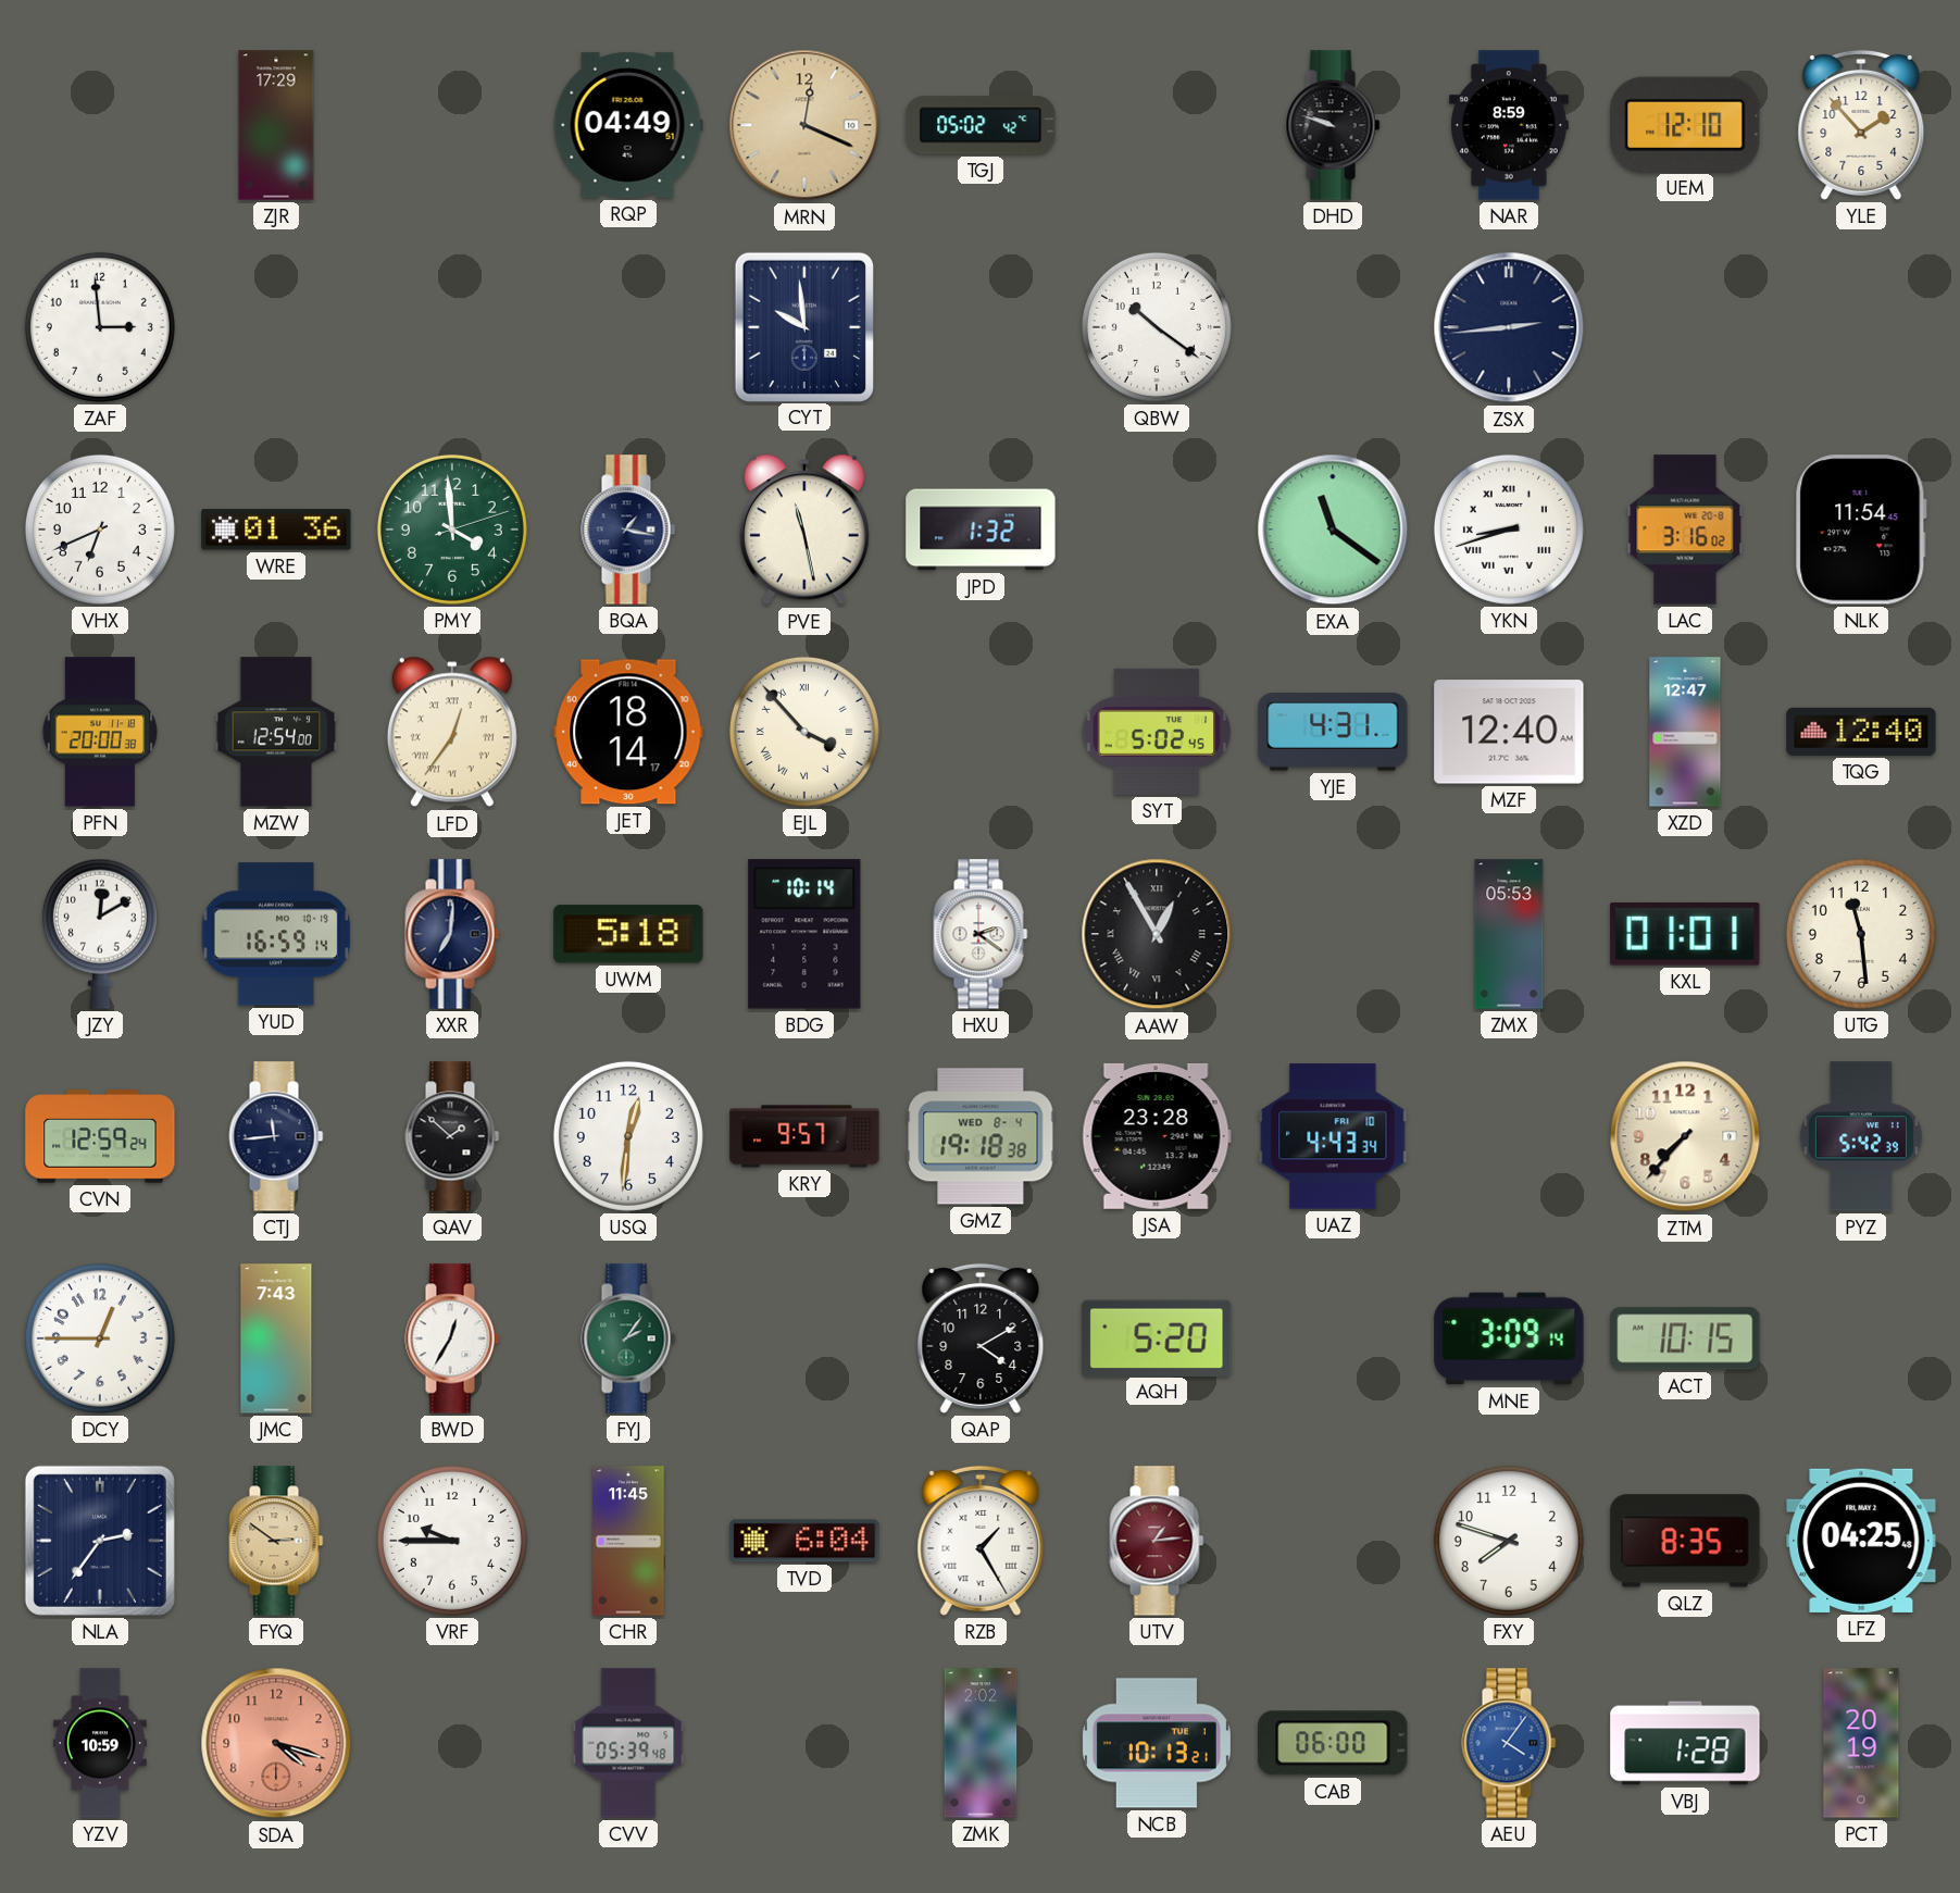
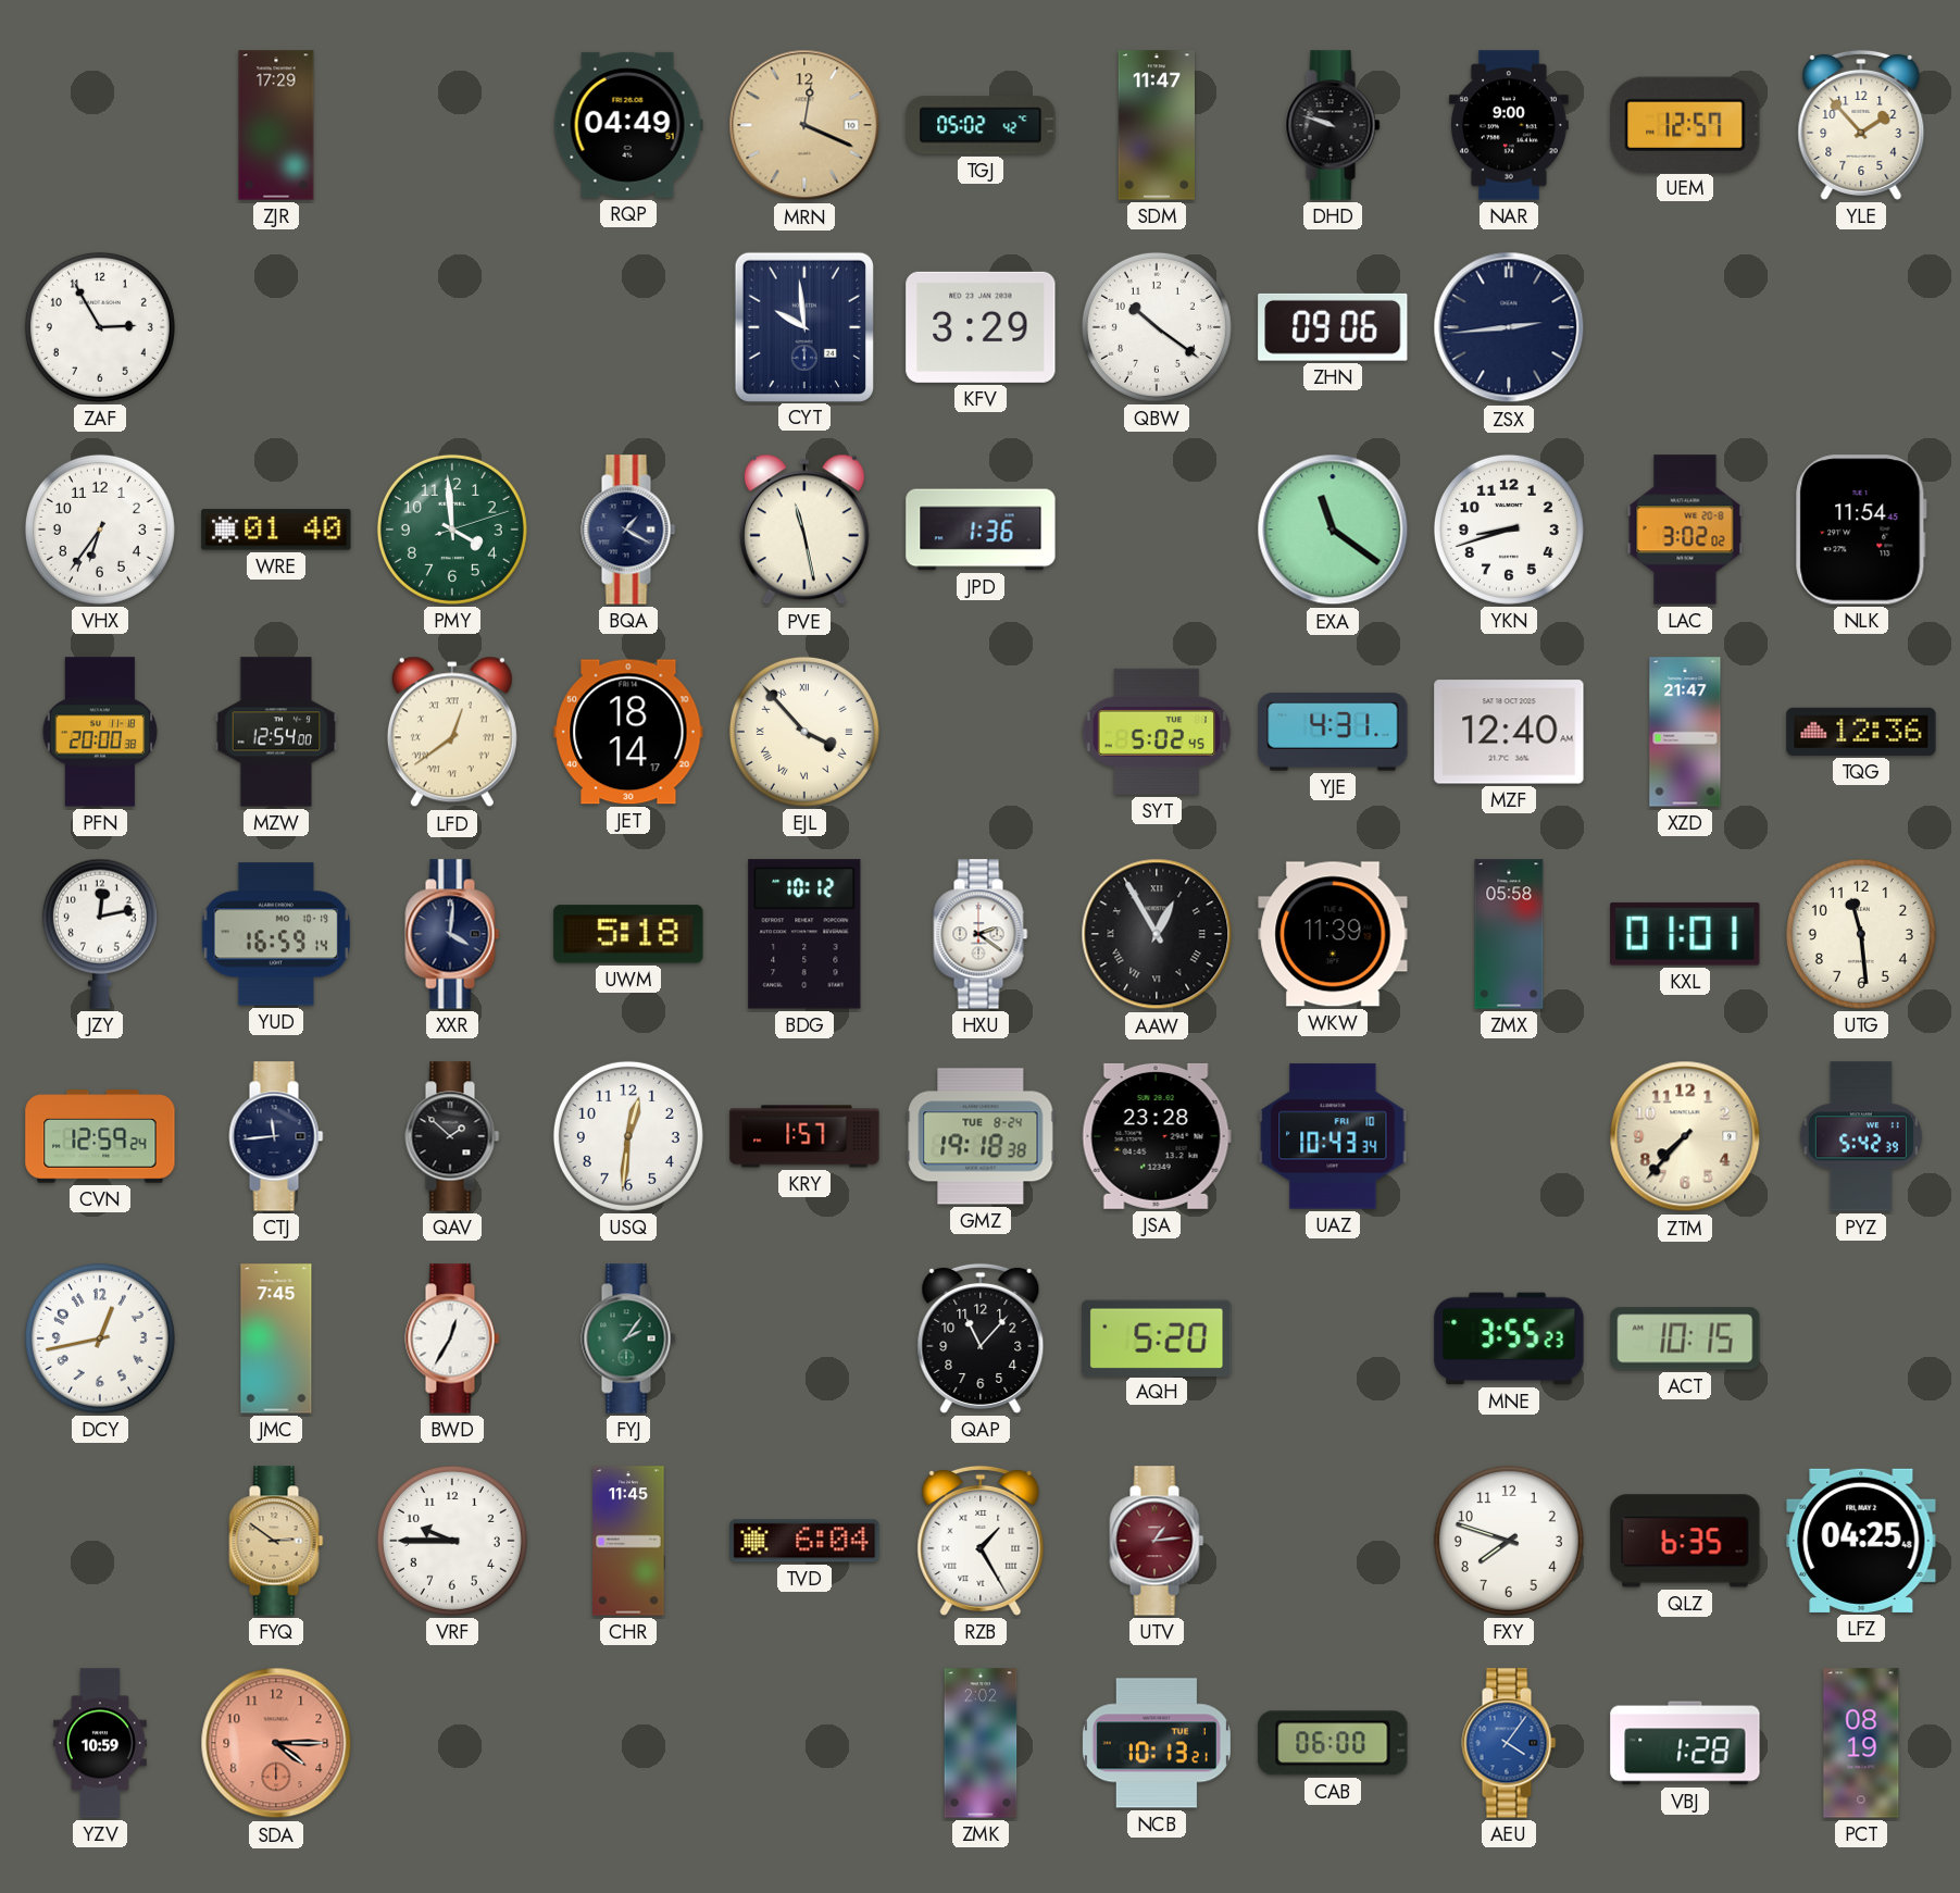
SDM: none -> 11:47 (1156, 125)
NAR: 8:59 -> 9:00 (1509, 125)
UEM: 12:10 -> 12:57 (1685, 124)
ZAF: 2:59 -> 2:55 (100, 327)
KFV: none -> 3:29 (981, 327)
ZHN: none -> 09:06 (1333, 327)
VHX: 6:41 -> 6:36 (100, 530)
WRE: 01:36 -> 01:40 (276, 530)
BQA: 1:17 -> 1:20 (628, 530)
JPD: 1:32 -> 1:36 (981, 530)
YKN numerals: Roman -> Arabic (1509, 530)
LAC: 3:16 -> 3:02 (1685, 530)
LFD: 12:36 -> 12:39 (452, 732)
XZD: 12:47 -> 21:47 (1685, 732)
TQG: 12:40 -> 12:36 (1861, 732)
JZY: 12:10 -> 12:13 (100, 934)
XXR: 7:01 -> 4:01 (452, 934)
BDG: 10:14 -> 10:12 (804, 934)
WKW: none -> 11:39 (1333, 934)
ZMX: 05:53 -> 05:58 (1509, 934)
KRY: 9:57 -> 1:57 (804, 1136)
GMZ date: WED 8-4 -> TUE 8-24 (981, 1136)
UAZ: 4:43 -> 10:43 (1333, 1136)
DCY: 12:45 -> 12:43 (100, 1338)
JMC: 7:43 -> 7:45 (276, 1338)
QAP: 4:10 -> 11:07 (981, 1338)
MNE: 3:09 -> 3:55 (1509, 1338)
NLA: 2:36 -> none (100, 1541)
QLZ: 8:35 -> 6:35 (1685, 1541)
SDA: 4:18 -> 4:15 (276, 1743)
CVV: 05:39 -> none (628, 1743)
PCT: 20:19 -> 08:19 (1861, 1743)
